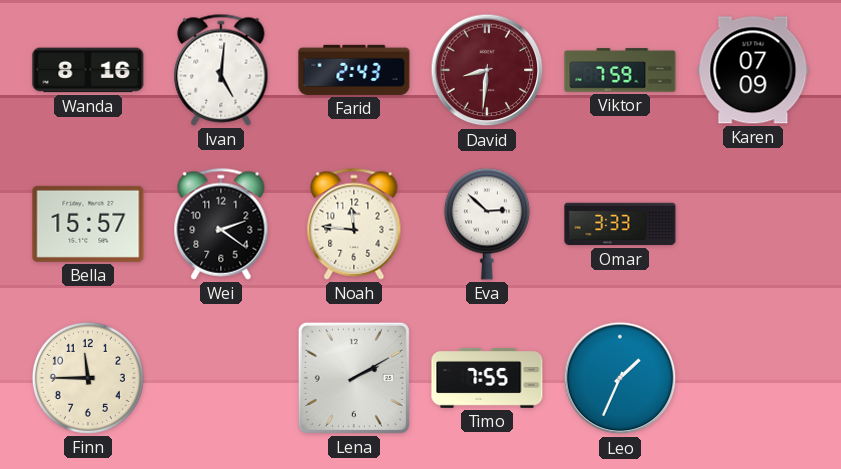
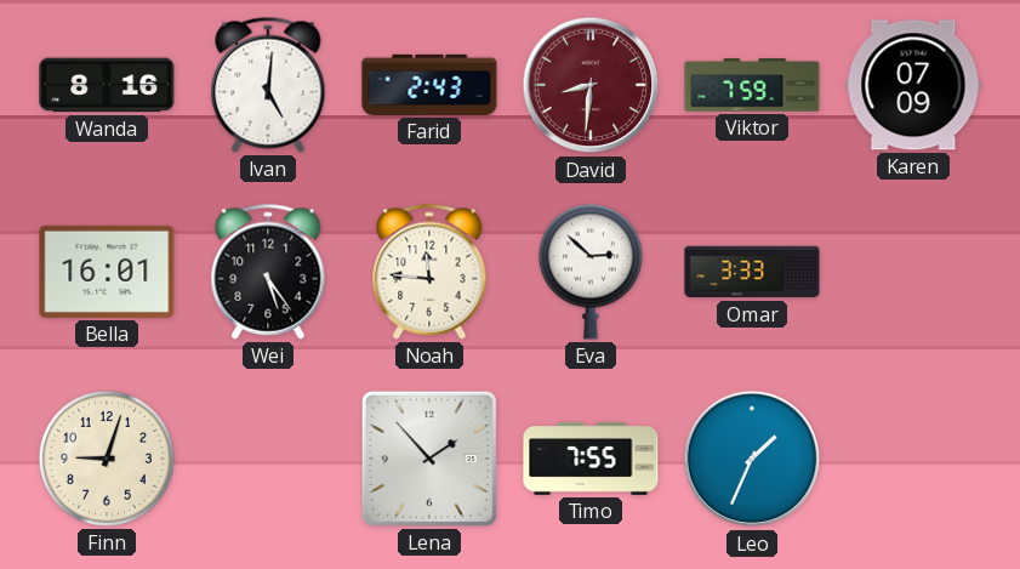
Bella: 15:57 -> 16:01 (107, 272)
Wei: 2:21 -> 5:24 (268, 272)
Finn: 11:45 -> 9:03 (107, 459)
Lena: 2:10 -> 1:53 (429, 459)
